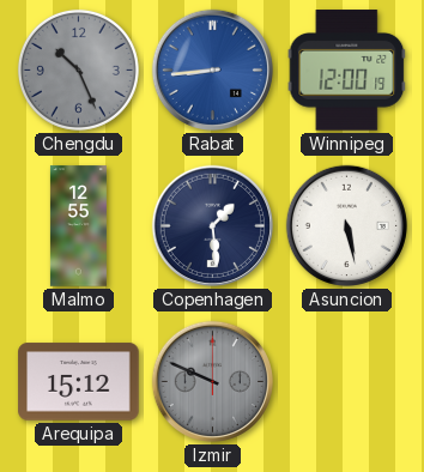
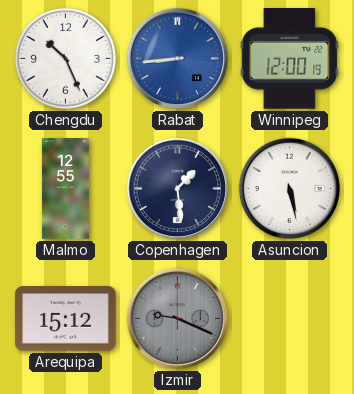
Chengdu dial: grey -> white (65, 58)
Izmir: 9:49 -> 9:19 (177, 318)
